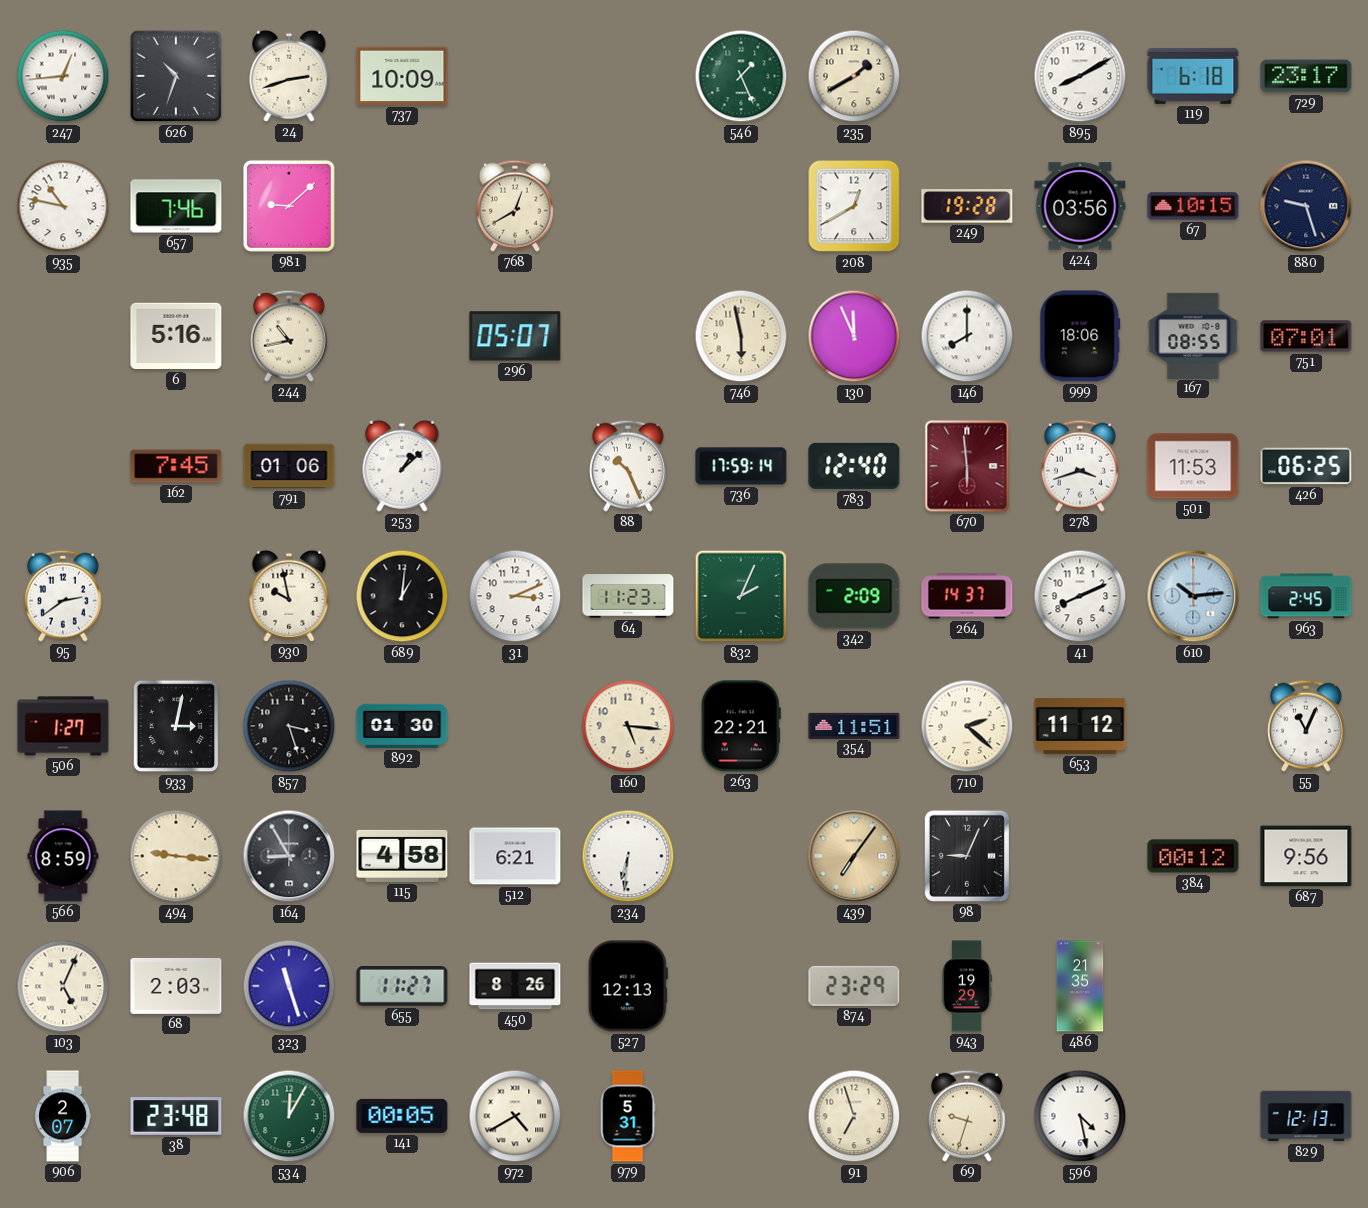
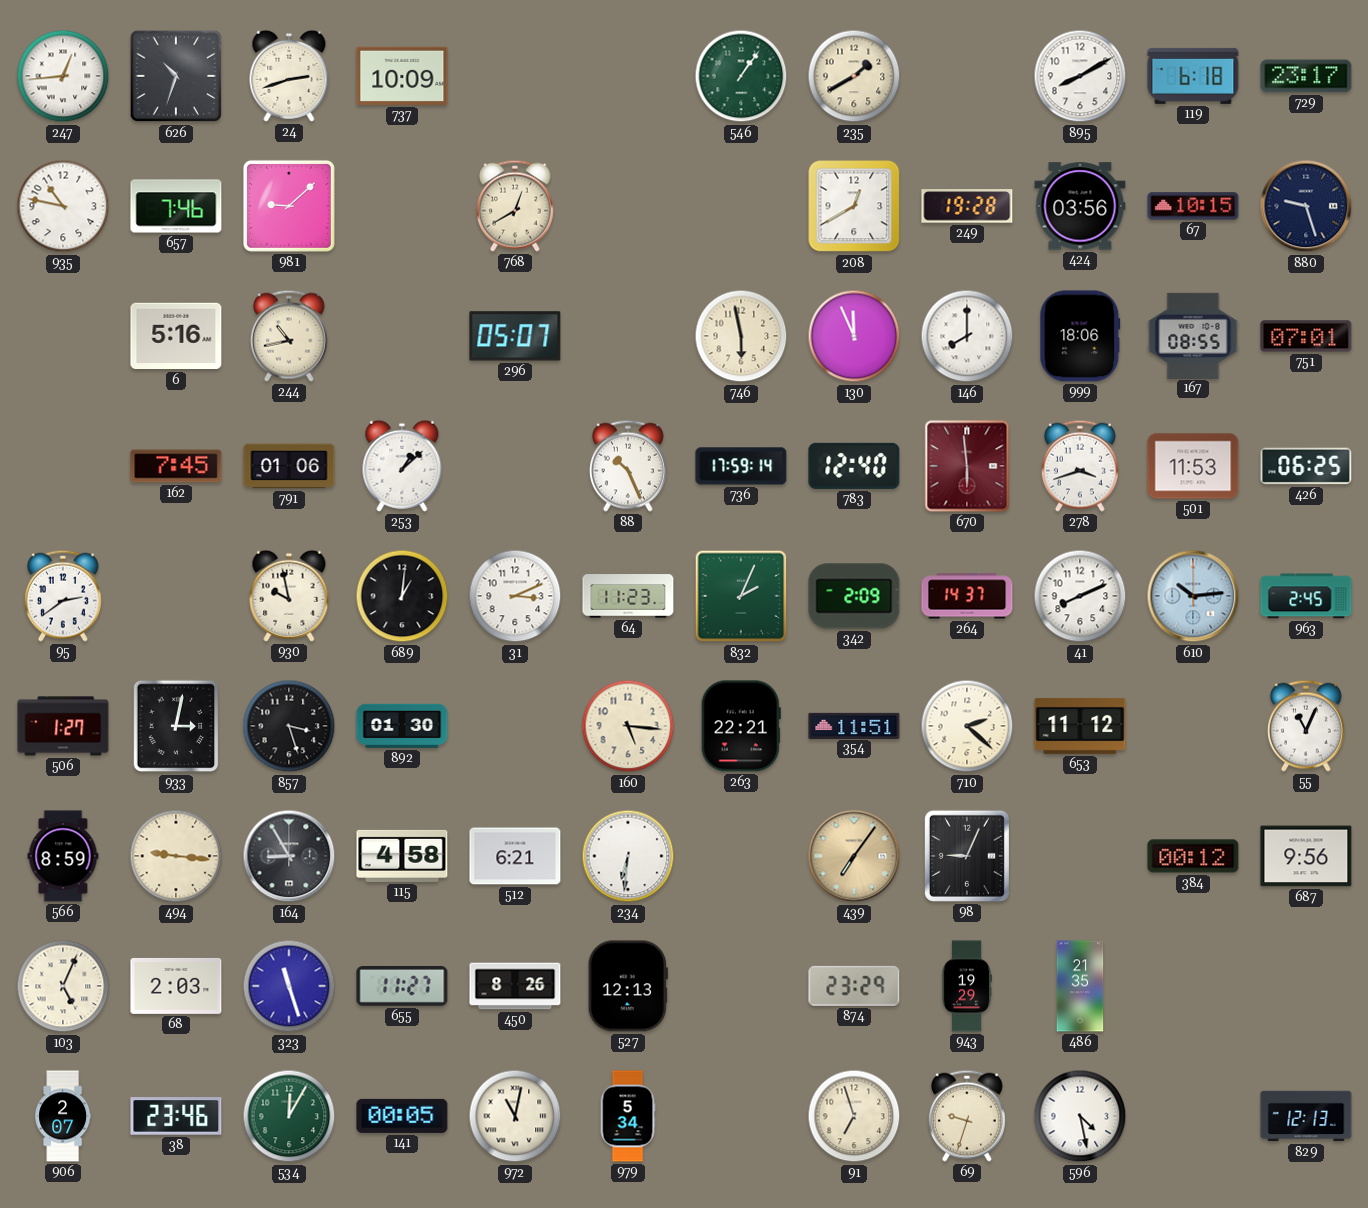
546: 1:26 -> 1:06 (741, 76)
38: 23:48 -> 23:46 (176, 1116)
972: 4:40 -> 11:02 (515, 1116)
979: 5:31 -> 5:34 (628, 1116)
